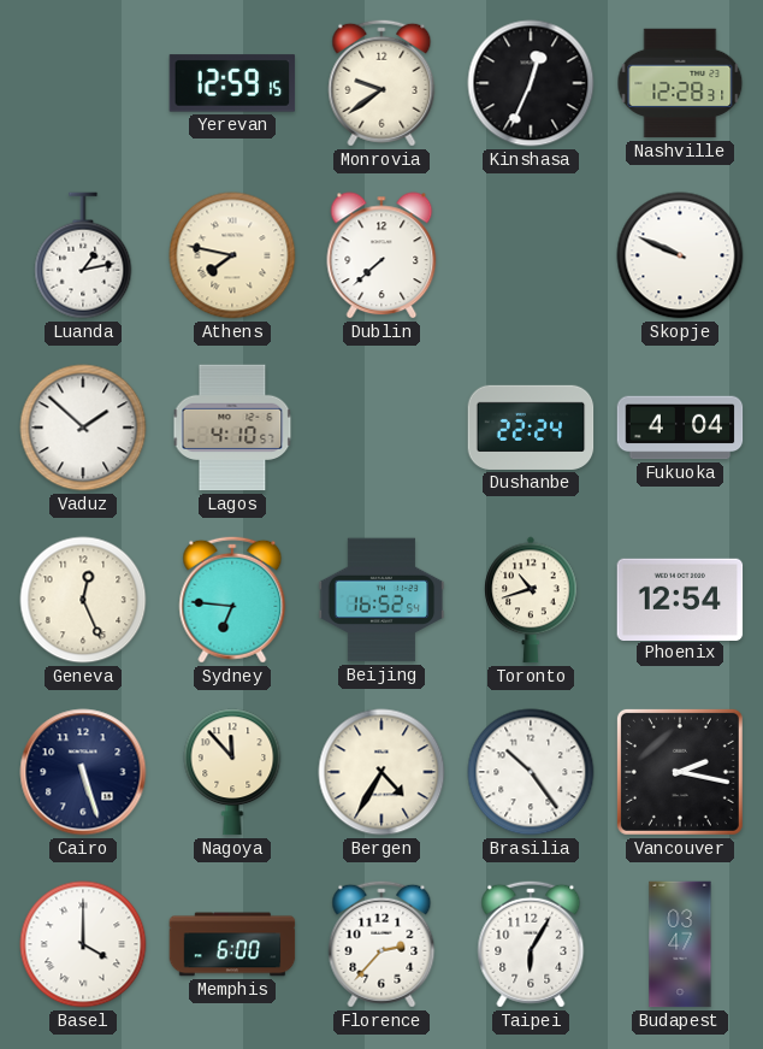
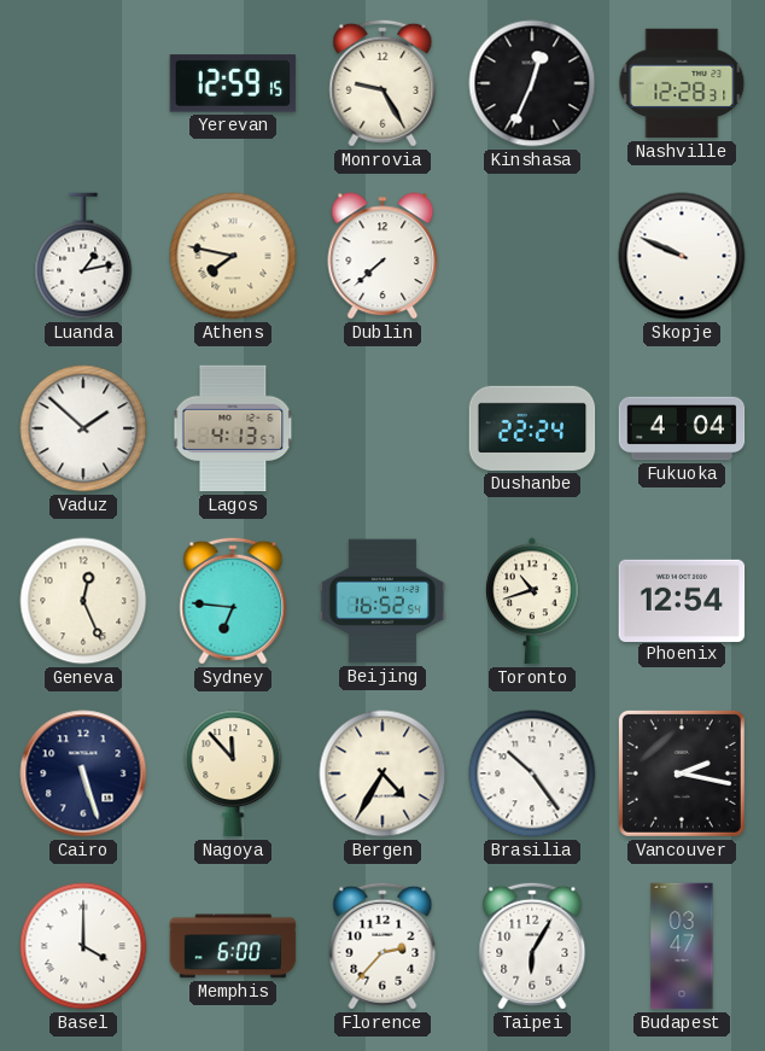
Monrovia: 9:39 -> 9:25 (382, 83)
Lagos: 4:10 -> 4:13 (233, 428)
